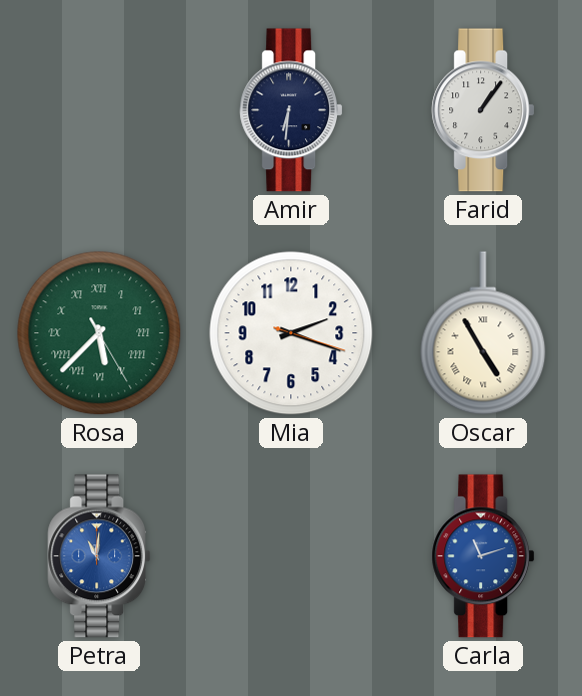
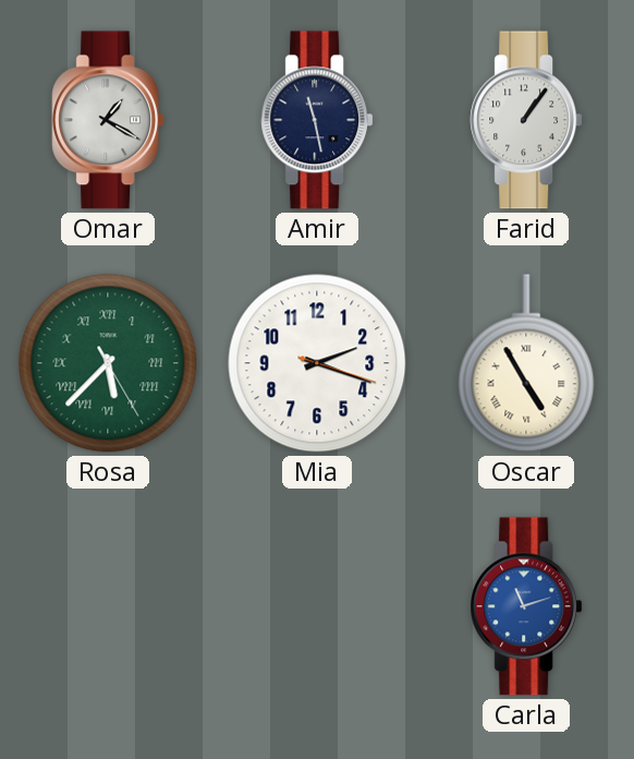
Omar: none -> 1:20 (108, 120)
Amir: 6:31 -> 11:28 (317, 120)
Petra: 11:01 -> none (99, 556)
